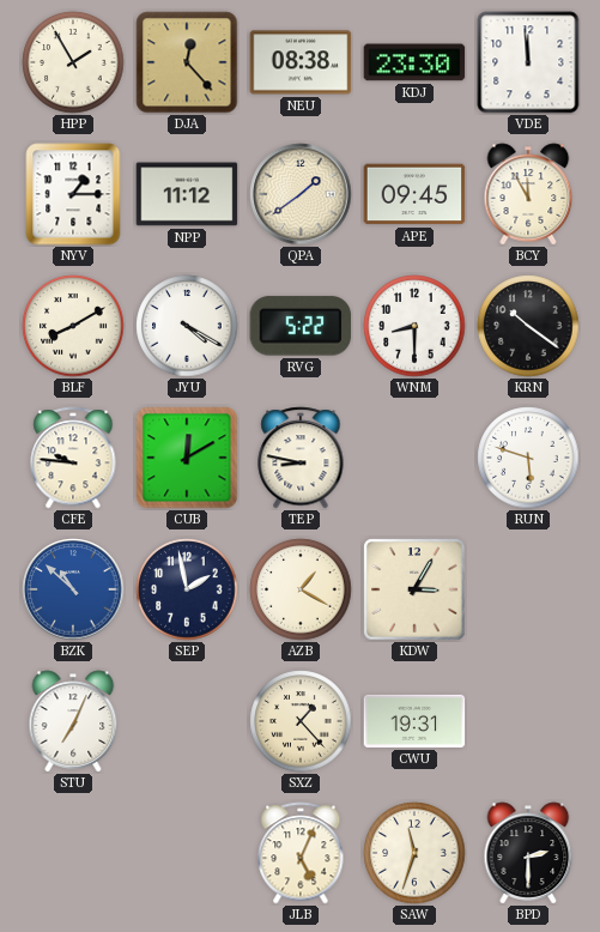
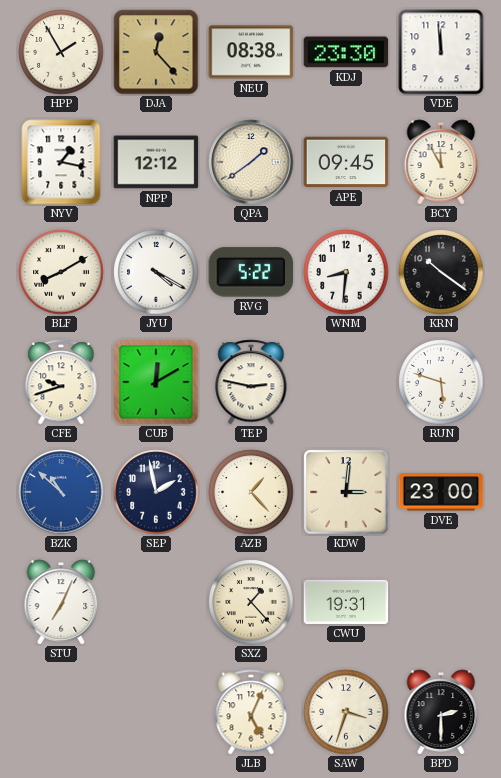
NYV: 1:15 -> 1:17 (61, 162)
NPP: 11:12 -> 12:12 (156, 162)
WNM: 8:30 -> 8:31 (346, 272)
CFE: 9:46 -> 9:42 (61, 382)
TEP: 8:47 -> 2:47 (251, 382)
AZB: 1:20 -> 1:23 (251, 492)
KDW: 3:05 -> 3:01 (346, 492)
DVE: none -> 23:00 (441, 492)
SAW: 11:33 -> 3:33 (346, 712)
